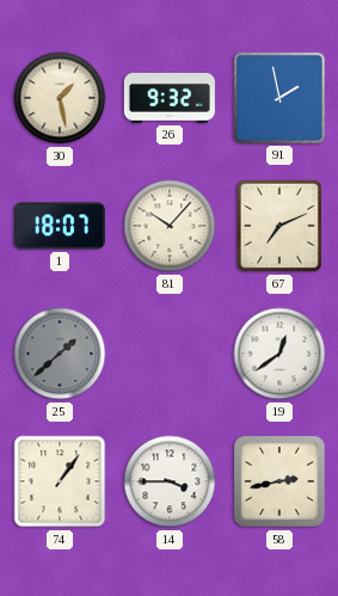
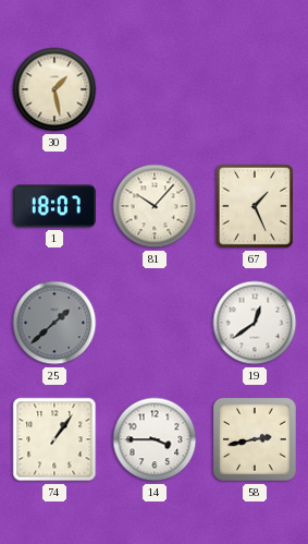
26: 9:32 -> none (170, 99)
91: 1:58 -> none (279, 98)
67: 7:11 -> 1:26 (255, 206)
